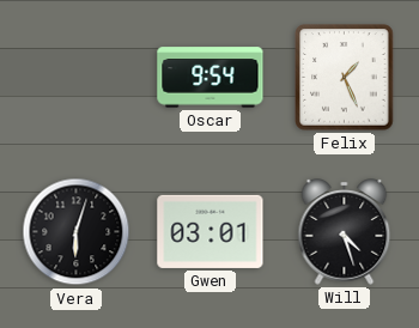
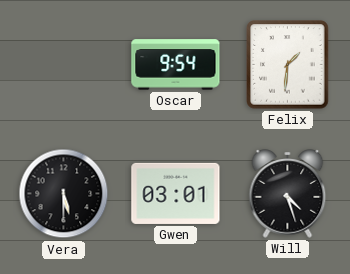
Felix: 1:26 -> 1:31 (288, 65)
Vera: 6:03 -> 5:30 (64, 194)
